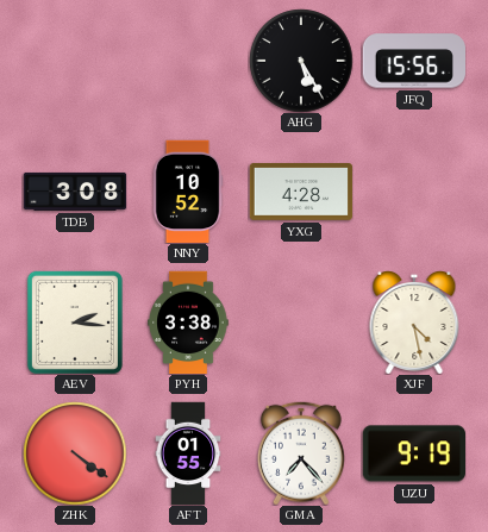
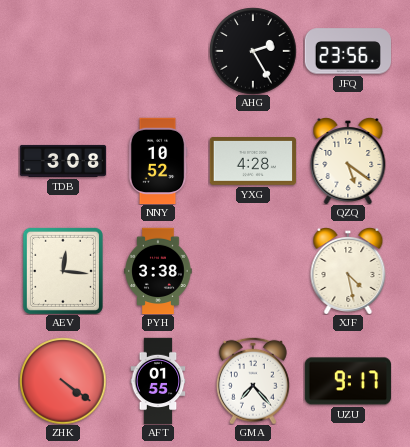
AHG: 5:25 -> 2:25 (253, 51)
JFQ: 15:56 -> 23:56 (347, 51)
QZQ: none -> 5:21 (348, 161)
AEV: 2:16 -> 12:16 (63, 271)
UZU: 9:19 -> 9:17 (347, 381)
